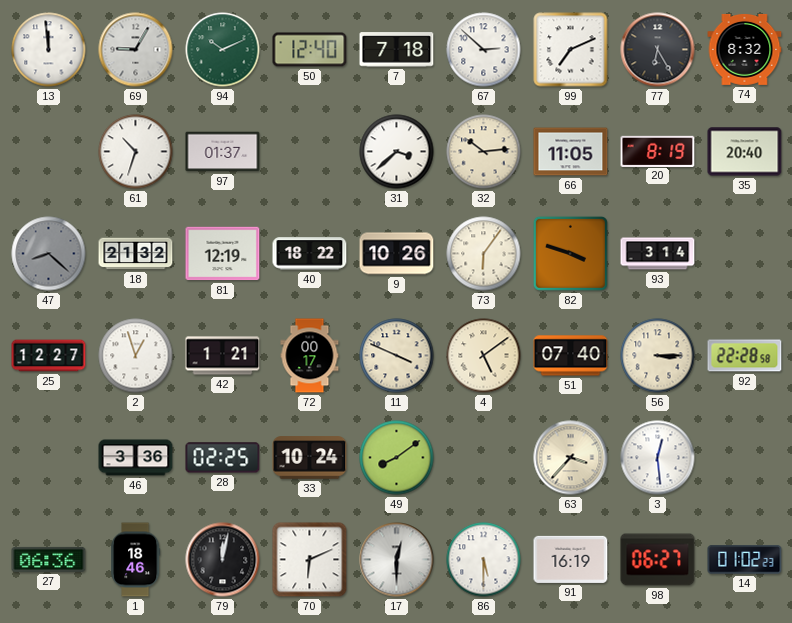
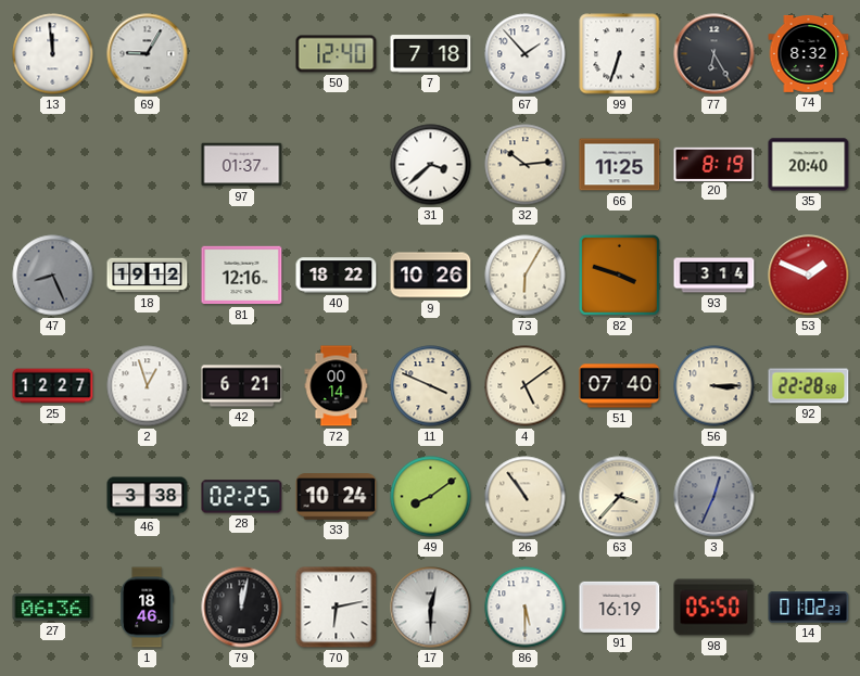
94: 10:11 -> none (223, 50)
67: 2:52 -> 1:53 (526, 54)
99: 7:11 -> 6:33 (620, 54)
61: 10:33 -> none (136, 152)
66: 11:05 -> 11:25 (620, 165)
47: 8:22 -> 8:26 (53, 276)
18: 21:32 -> 19:12 (148, 276)
81: 12:19 -> 12:16 (242, 276)
73: 6:06 -> 6:05 (526, 276)
53: none -> 1:49 (809, 276)
42: 1:21 -> 6:21 (242, 386)
72: 00:17 -> 00:14 (337, 386)
46: 3:36 -> 3:38 (148, 497)
26: none -> 10:54 (526, 497)
3: 12:29 -> 12:34 (714, 497)
3 dial: white -> grey (714, 497)
70: 6:11 -> 6:13 (337, 608)
98: 06:27 -> 05:50 (714, 608)
